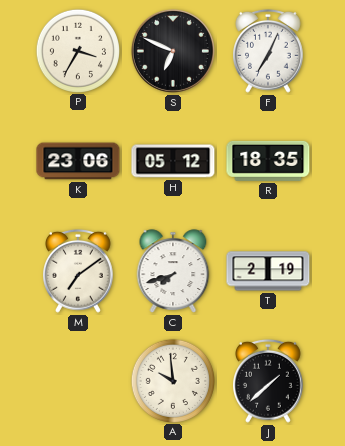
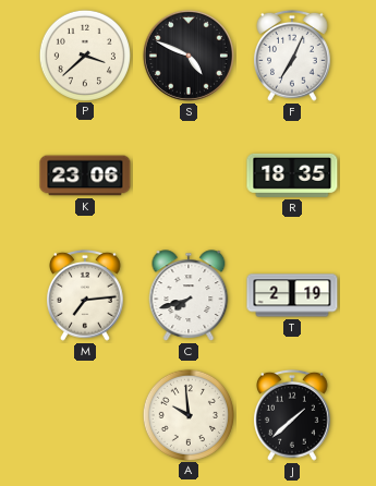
P: 3:35 -> 3:38 (84, 54)
S: 6:49 -> 4:49 (189, 56)
H: 05:12 -> none (173, 161)
M: 7:09 -> 7:14 (86, 295)
